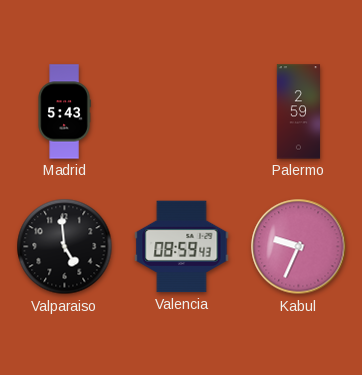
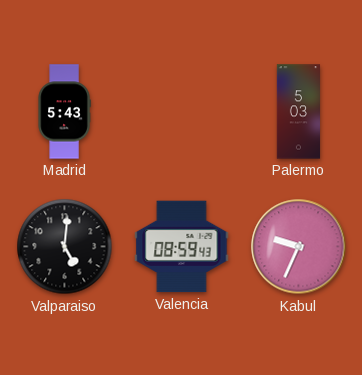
Palermo: 2:59 -> 5:03 (299, 112)
Valparaiso: 4:59 -> 5:01 (65, 247)
